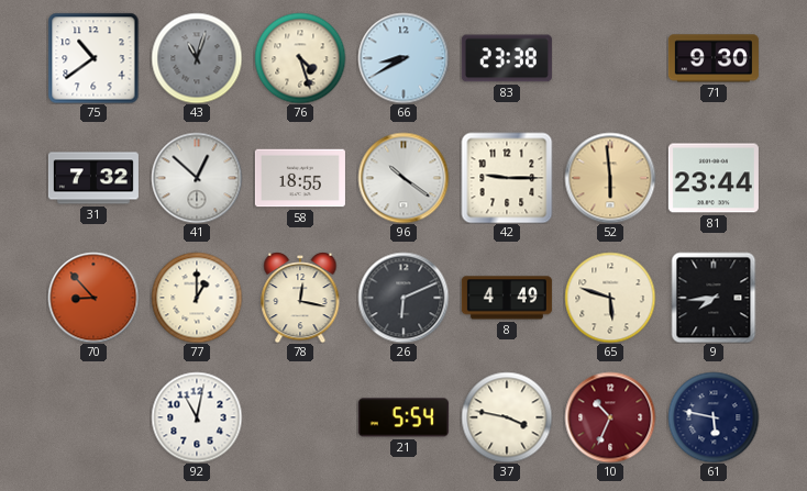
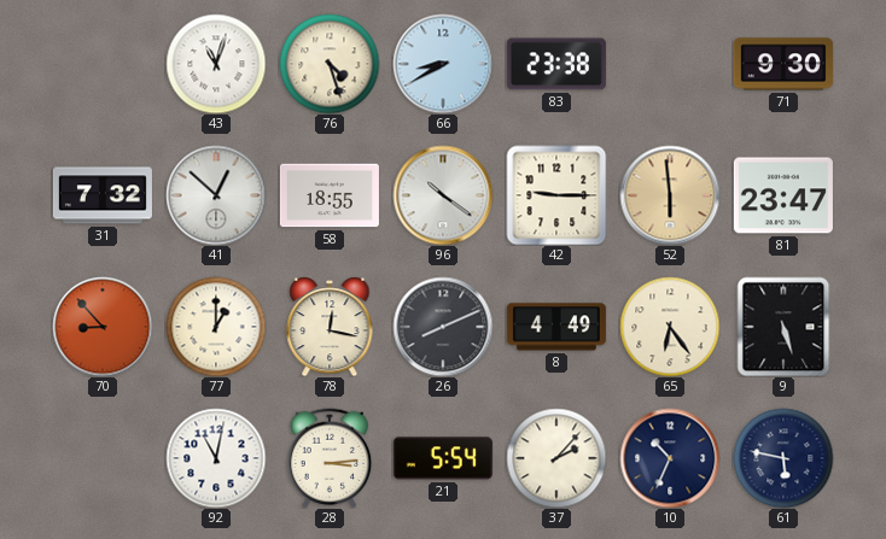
75: 10:39 -> none (93, 58)
43 dial: grey -> white (216, 64)
81: 23:44 -> 23:47 (783, 195)
26: 6:11 -> 8:11 (443, 327)
65: 5:48 -> 6:24 (670, 327)
9: 7:44 -> 5:27 (783, 327)
28: none -> 3:14 (330, 458)
37: 3:47 -> 2:07 (556, 458)
10 dial: burgundy -> navy (670, 458)
